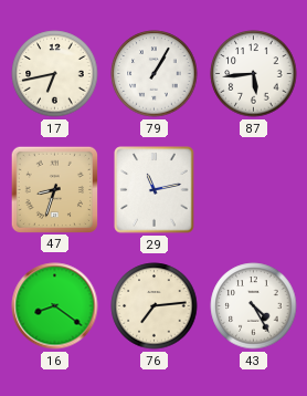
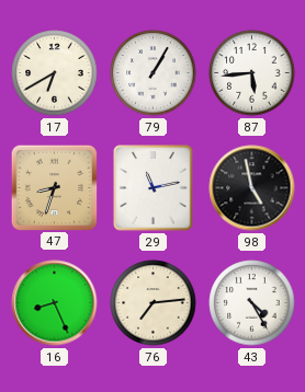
17: 6:43 -> 6:40 (55, 73)
98: none -> 4:58 (252, 188)
16: 8:21 -> 8:26 (55, 303)
